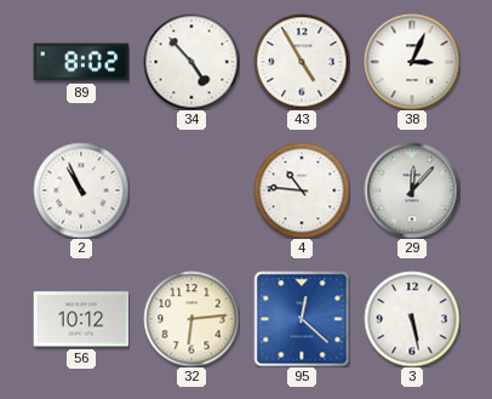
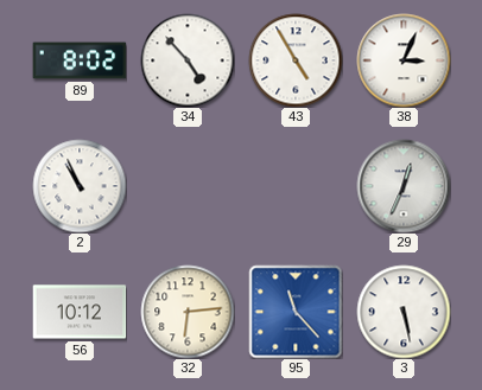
4: 10:46 -> none (302, 190)
29: 12:07 -> 12:34 (404, 186)
95: 12:22 -> 11:23 (296, 312)
